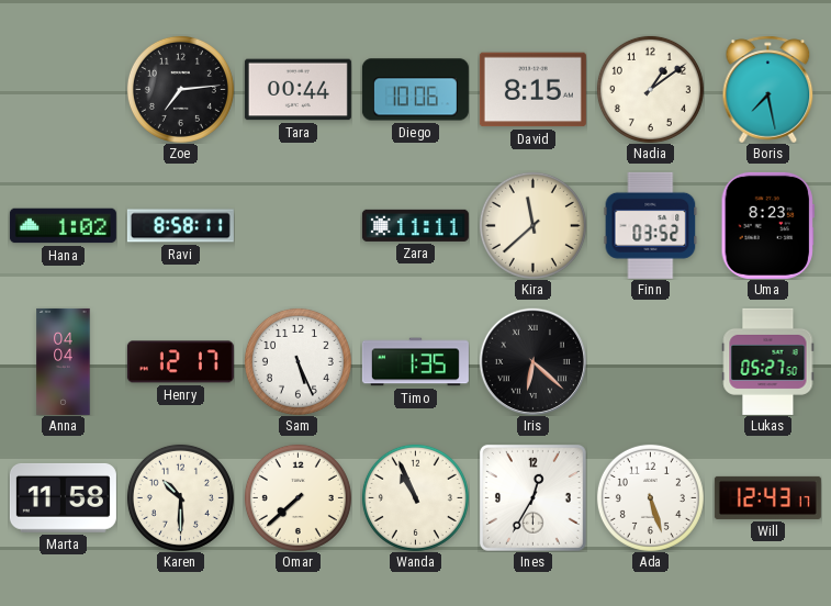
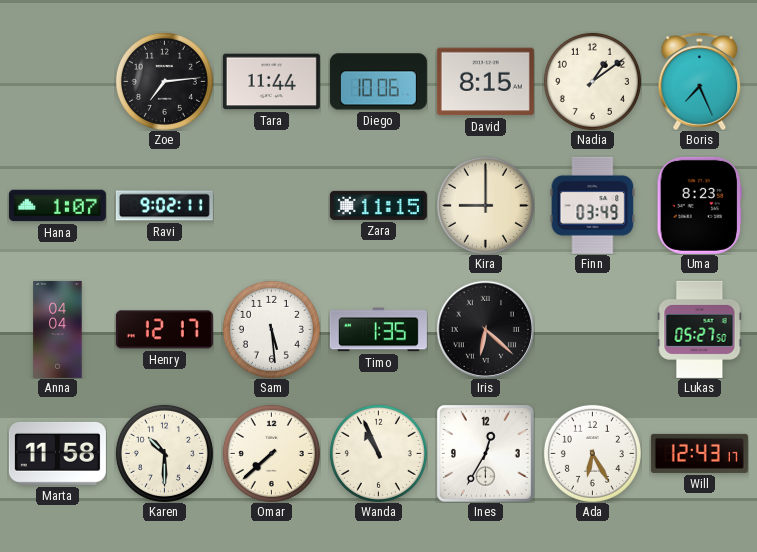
Tara: 00:44 -> 11:44 (271, 82)
Boris: 7:28 -> 7:26 (700, 81)
Hana: 1:02 -> 1:07 (57, 206)
Ravi: 8:58 -> 9:02 (164, 206)
Zara: 11:11 -> 11:15 (378, 205)
Kira: 11:38 -> 9:00 (485, 205)
Finn: 03:52 -> 03:49 (593, 205)
Sam: 5:26 -> 5:29 (271, 329)
Ada: 5:27 -> 6:25 (592, 453)
